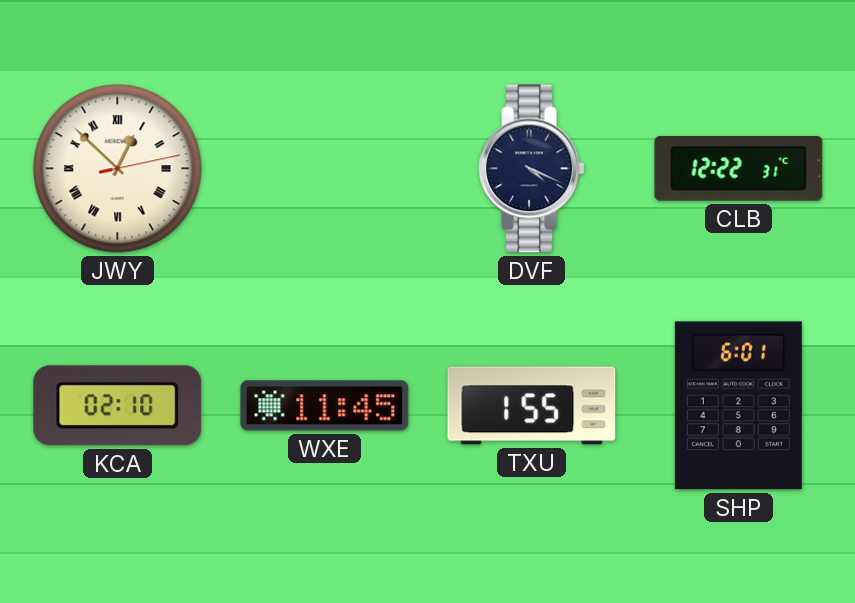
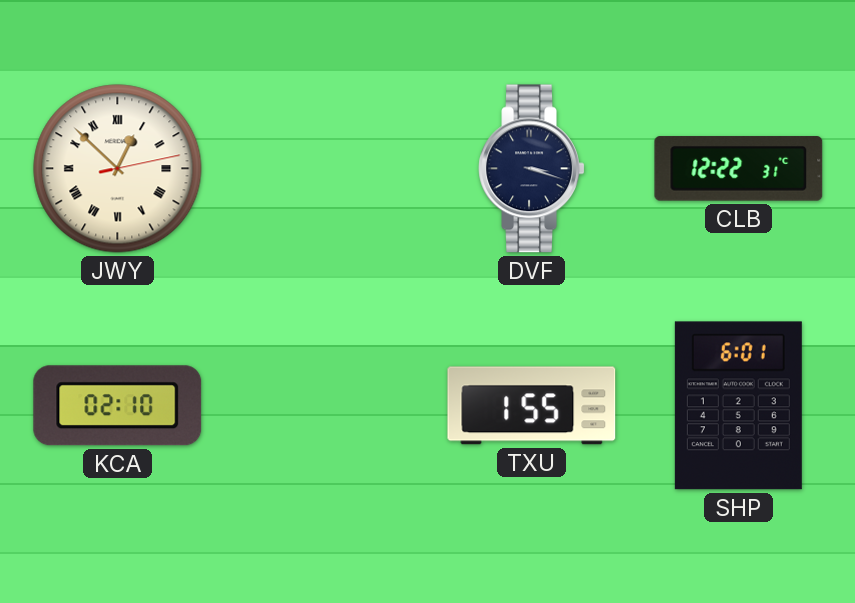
DVF: 4:19 -> 3:18 (532, 169)
WXE: 11:45 -> none (325, 406)
